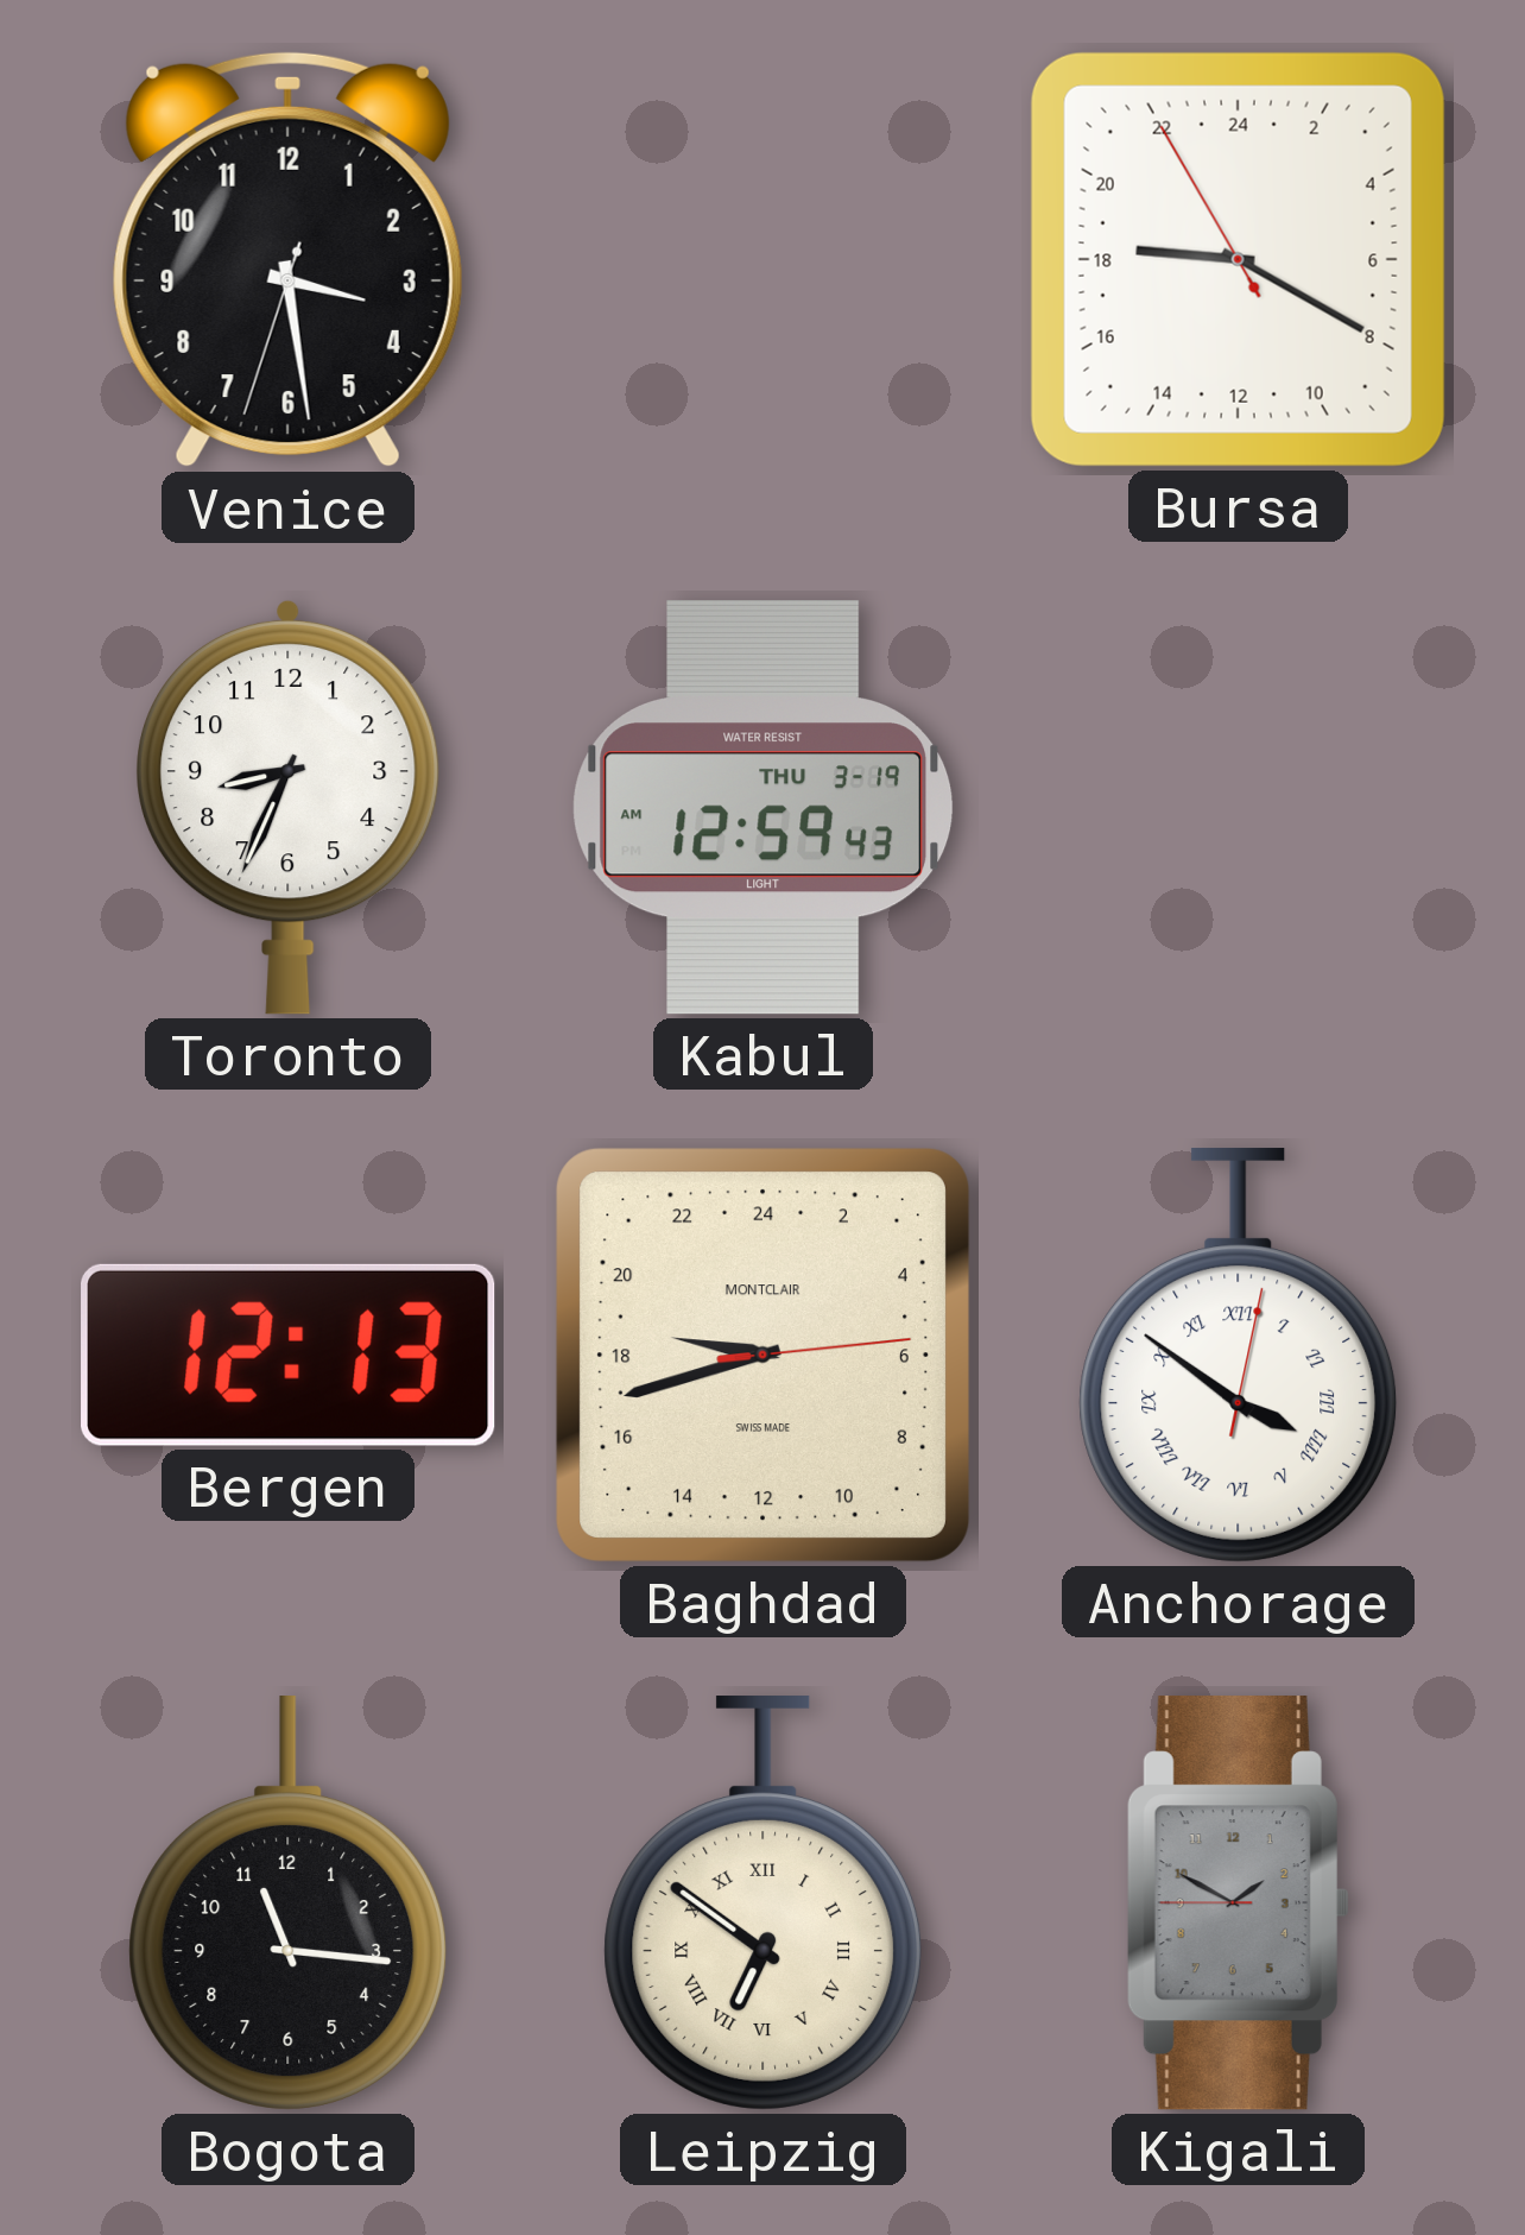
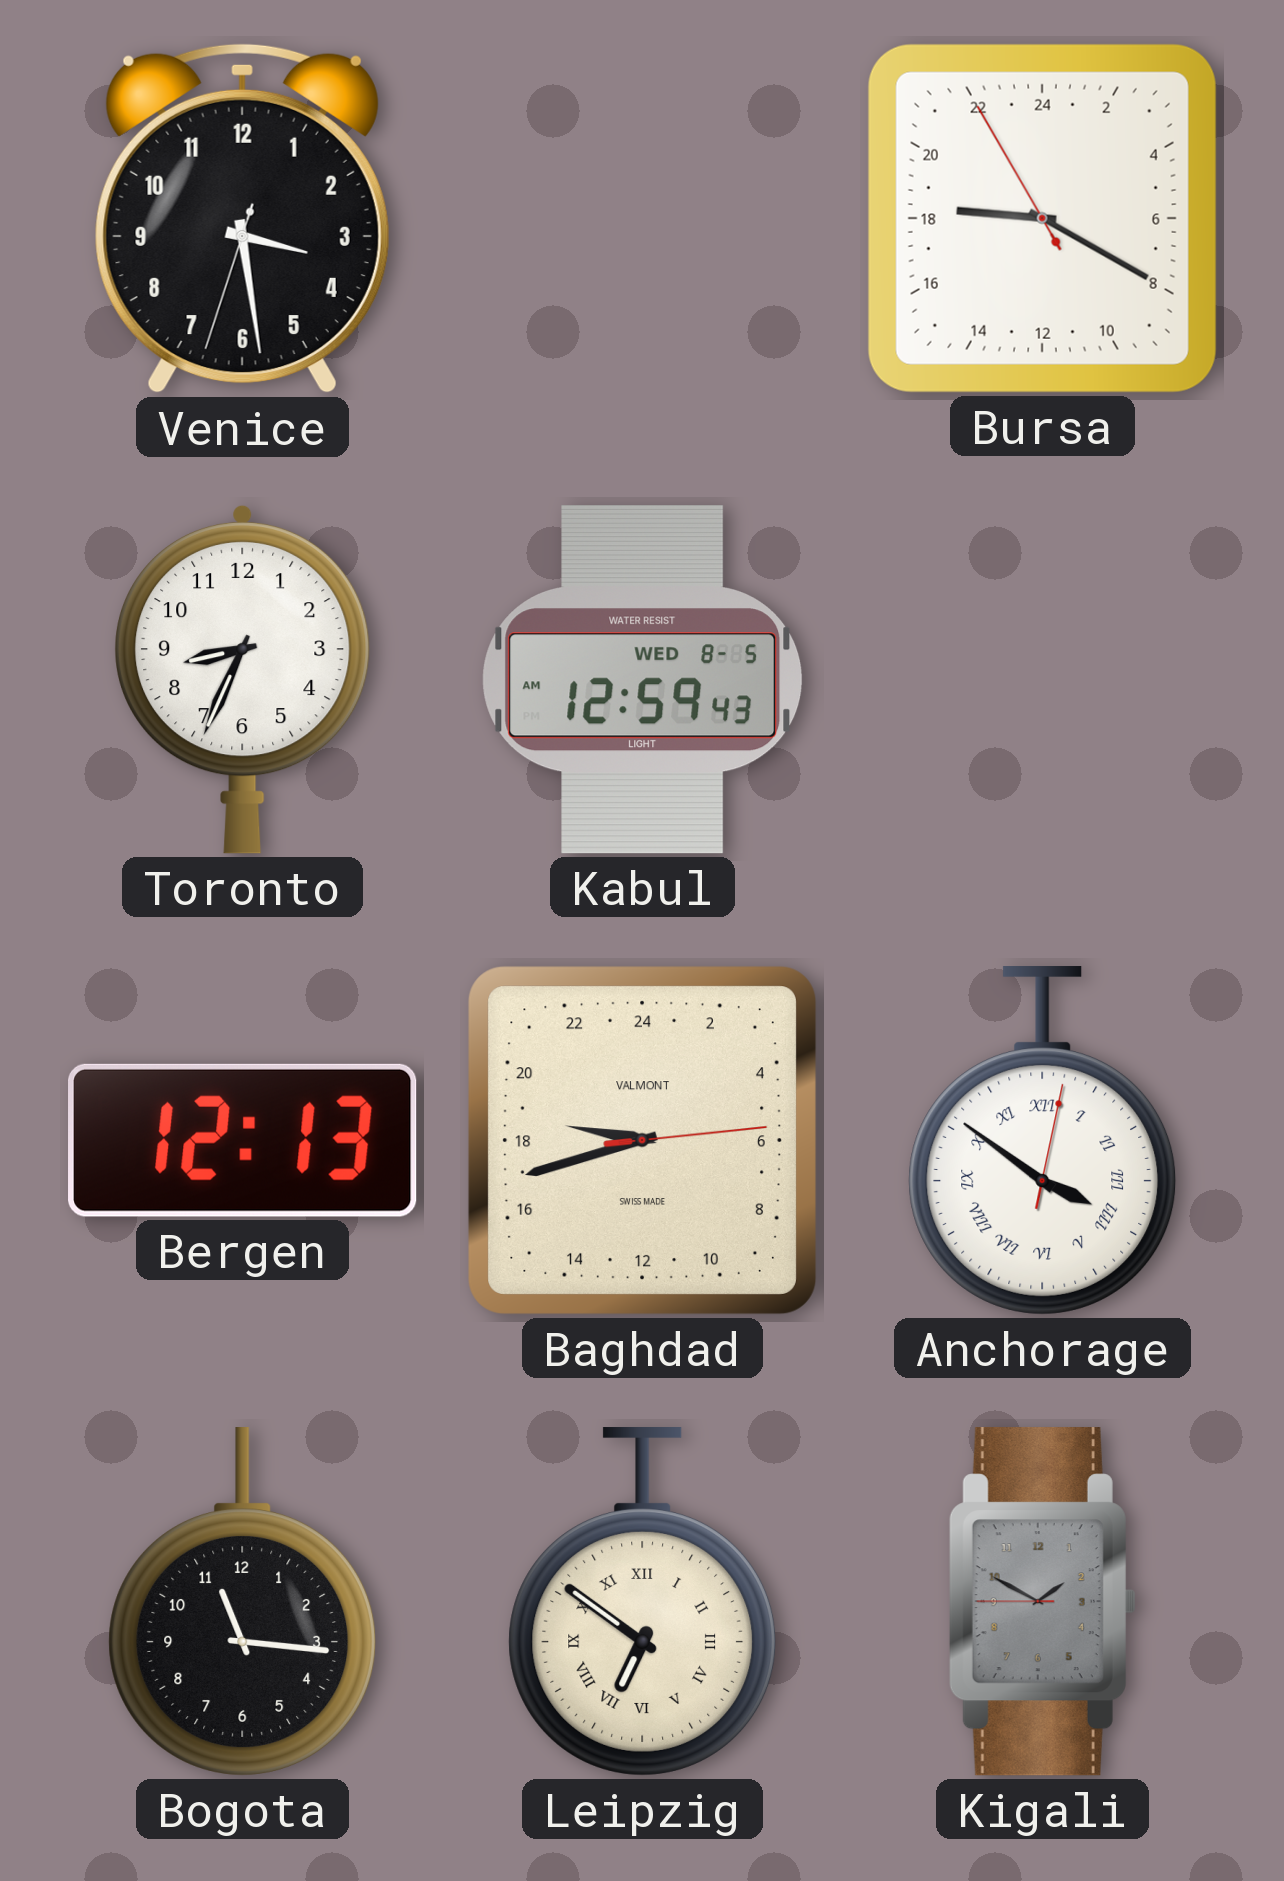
Kabul date: THU 3-19 -> WED 8-5 (643, 680)
Baghdad brand: MONTCLAIR -> VALMONT (642, 1140)
